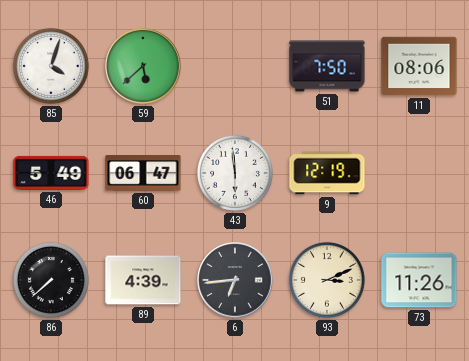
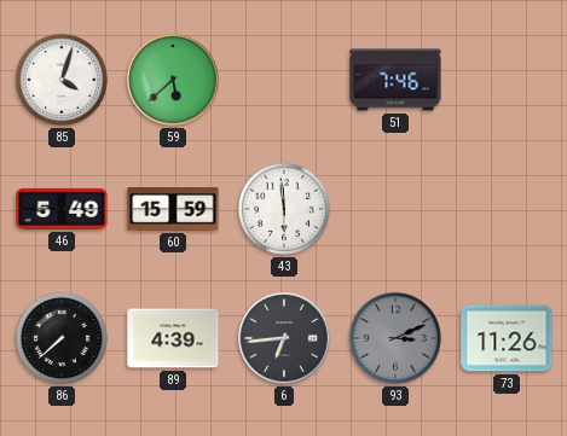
51: 7:50 -> 7:46 (395, 80)
11: 08:06 -> none (419, 66)
60: 06:47 -> 15:59 (173, 209)
9: 12:19 -> none (327, 173)
93 dial: cream -> grey (395, 338)
